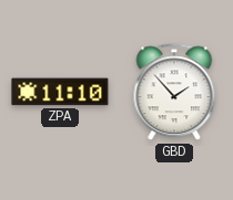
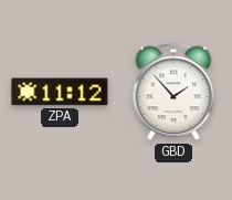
ZPA: 11:10 -> 11:12 (60, 92)
